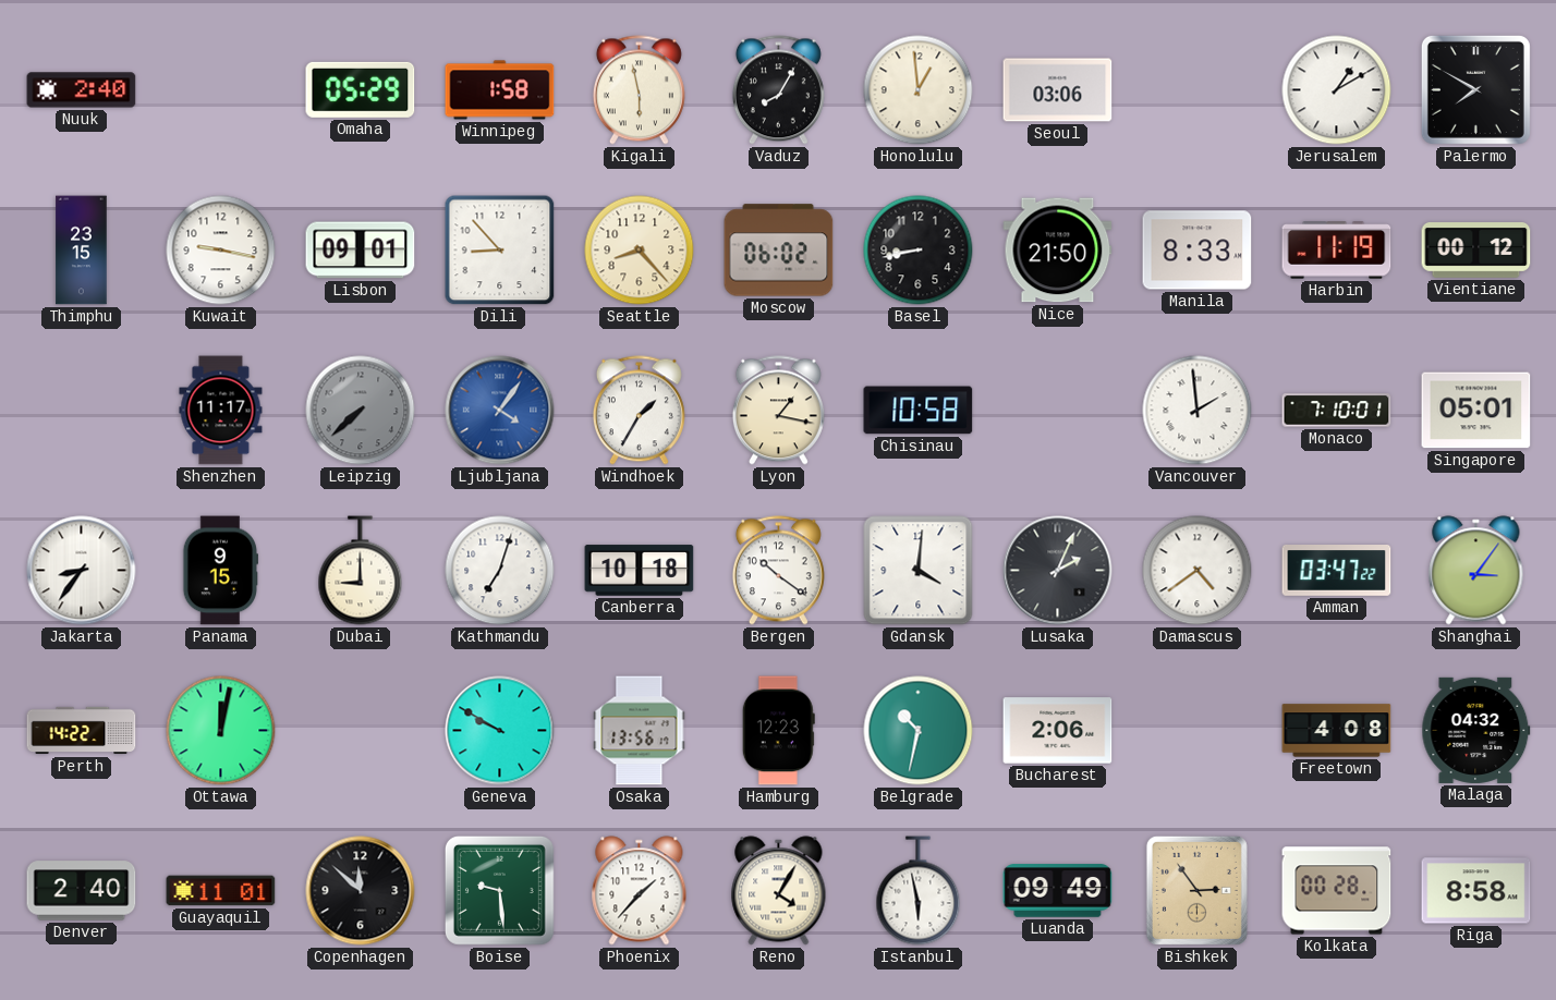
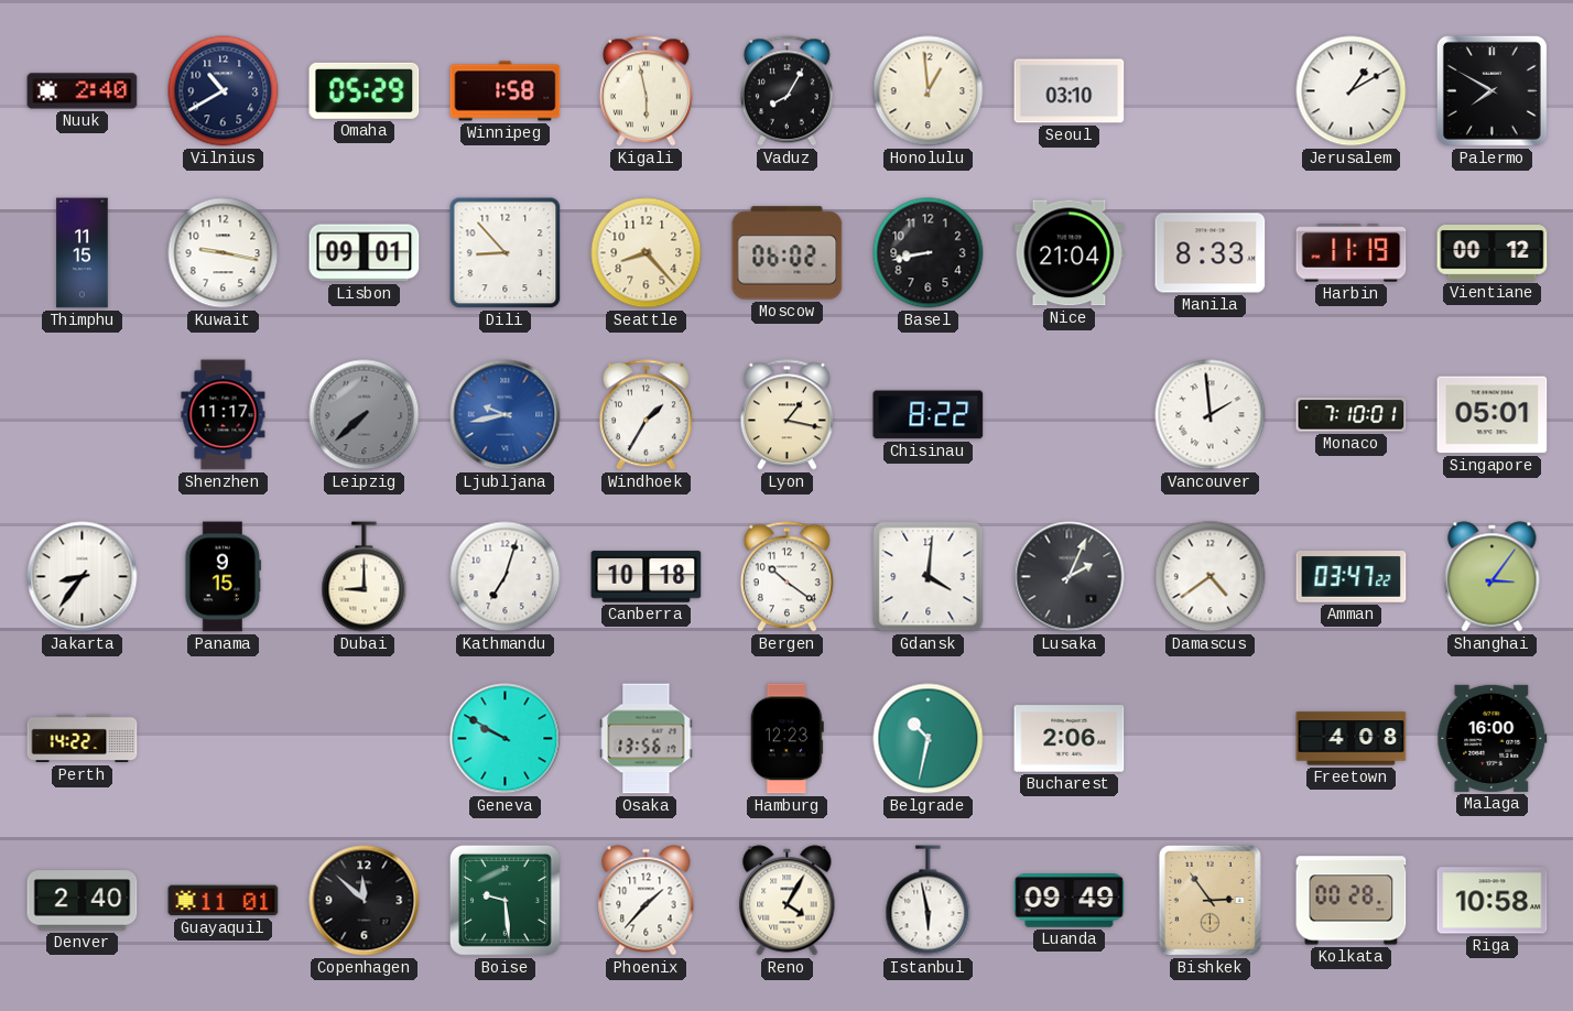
Vilnius: none -> 10:40 (224, 91)
Seoul: 03:06 -> 03:10 (1070, 91)
Thimphu: 23:15 -> 11:15 (83, 253)
Nice: 21:50 -> 21:04 (1070, 253)
Ljubljana: 4:06 -> 9:43 (506, 415)
Chisinau: 10:58 -> 8:22 (929, 415)
Ottawa: 12:02 -> none (221, 731)
Malaga: 04:32 -> 16:00 (1493, 738)
Riga: 8:58 -> 10:58 (1493, 901)
